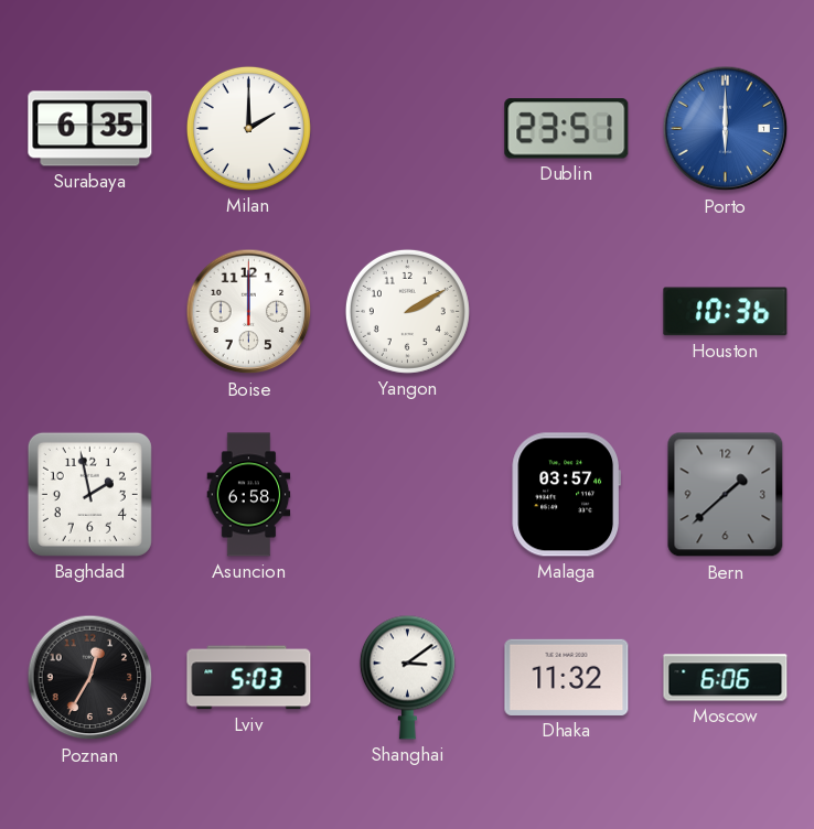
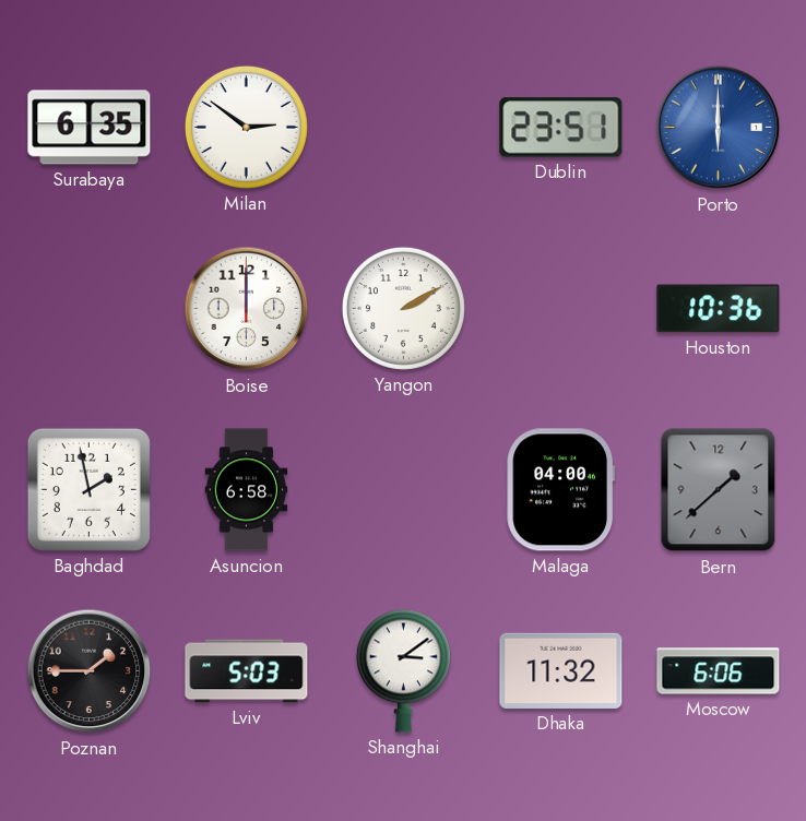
Milan: 2:00 -> 2:51 (246, 127)
Malaga: 03:57 -> 04:00 (560, 490)
Poznan: 12:35 -> 1:45 (90, 671)
